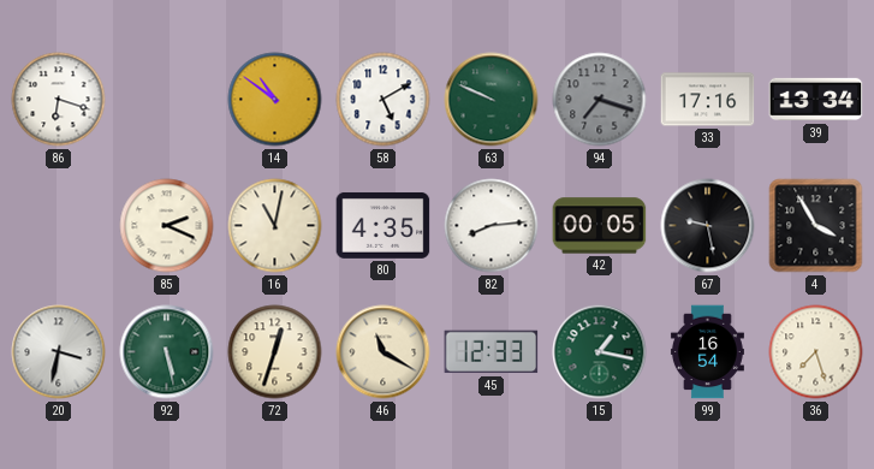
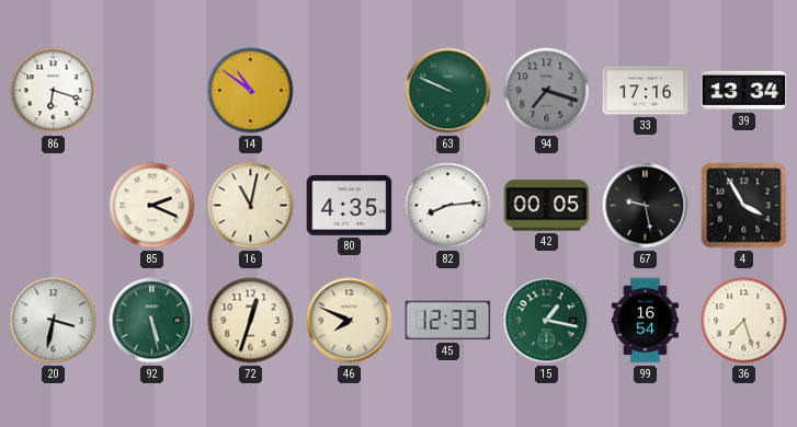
58: 5:10 -> none (384, 100)
46: 11:20 -> 7:49 (350, 321)
